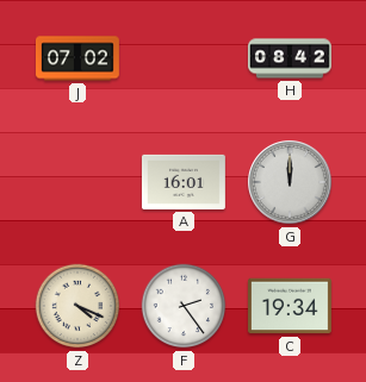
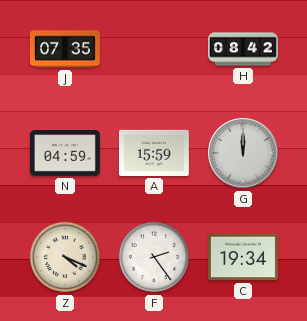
J: 07:02 -> 07:35 (65, 49)
N: none -> 04:59 (65, 153)
A: 16:01 -> 15:59 (154, 153)
